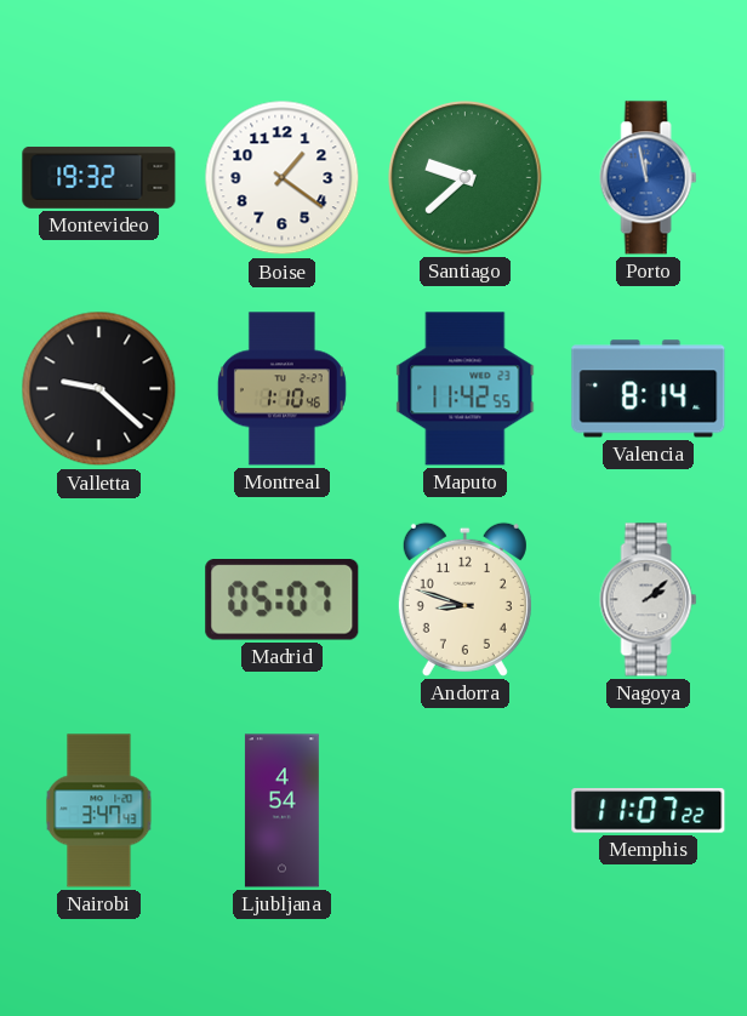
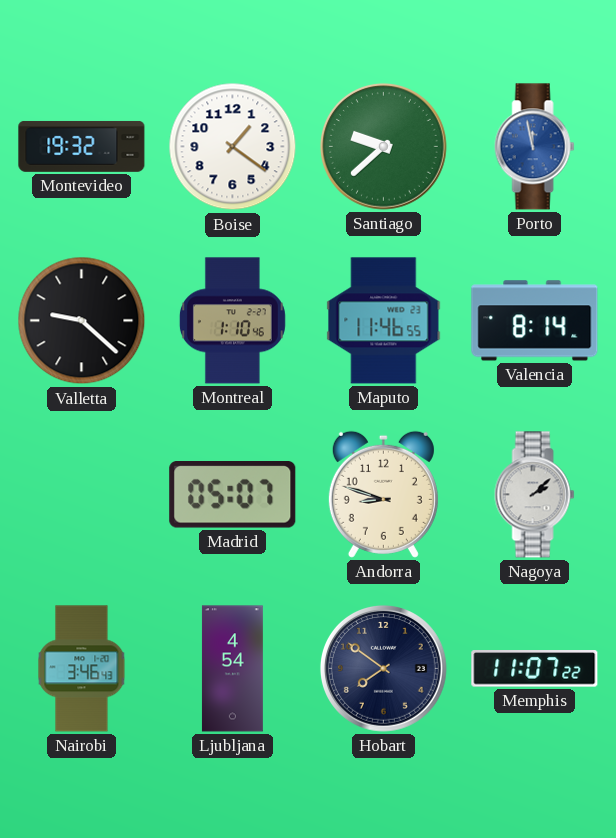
Maputo: 11:42 -> 11:46 (384, 321)
Nairobi: 3:47 -> 3:46 (82, 669)
Hobart: none -> 7:51 (384, 669)
